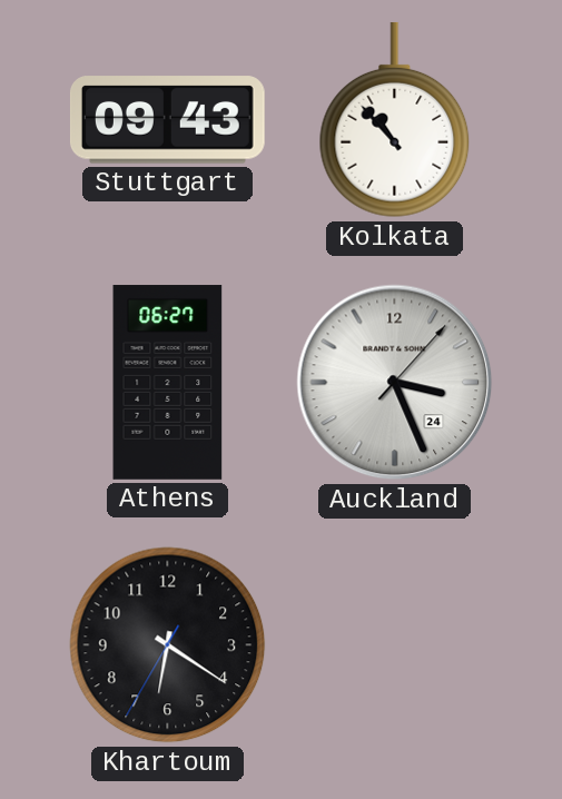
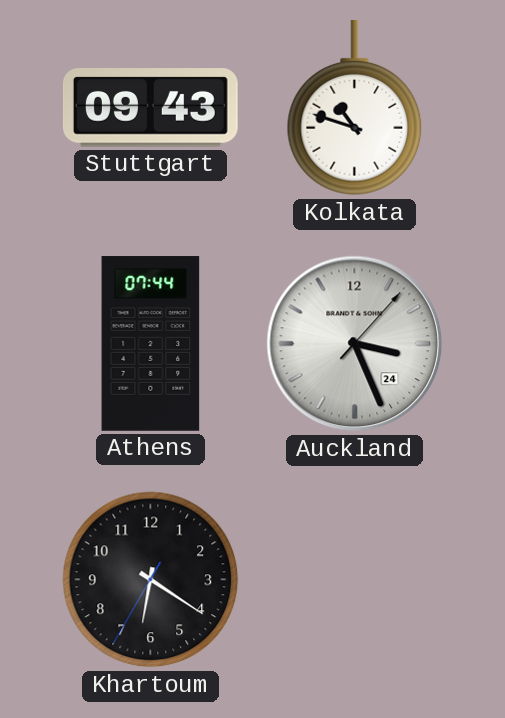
Kolkata: 10:53 -> 10:48 (355, 108)
Athens: 06:27 -> 07:44 (151, 344)
